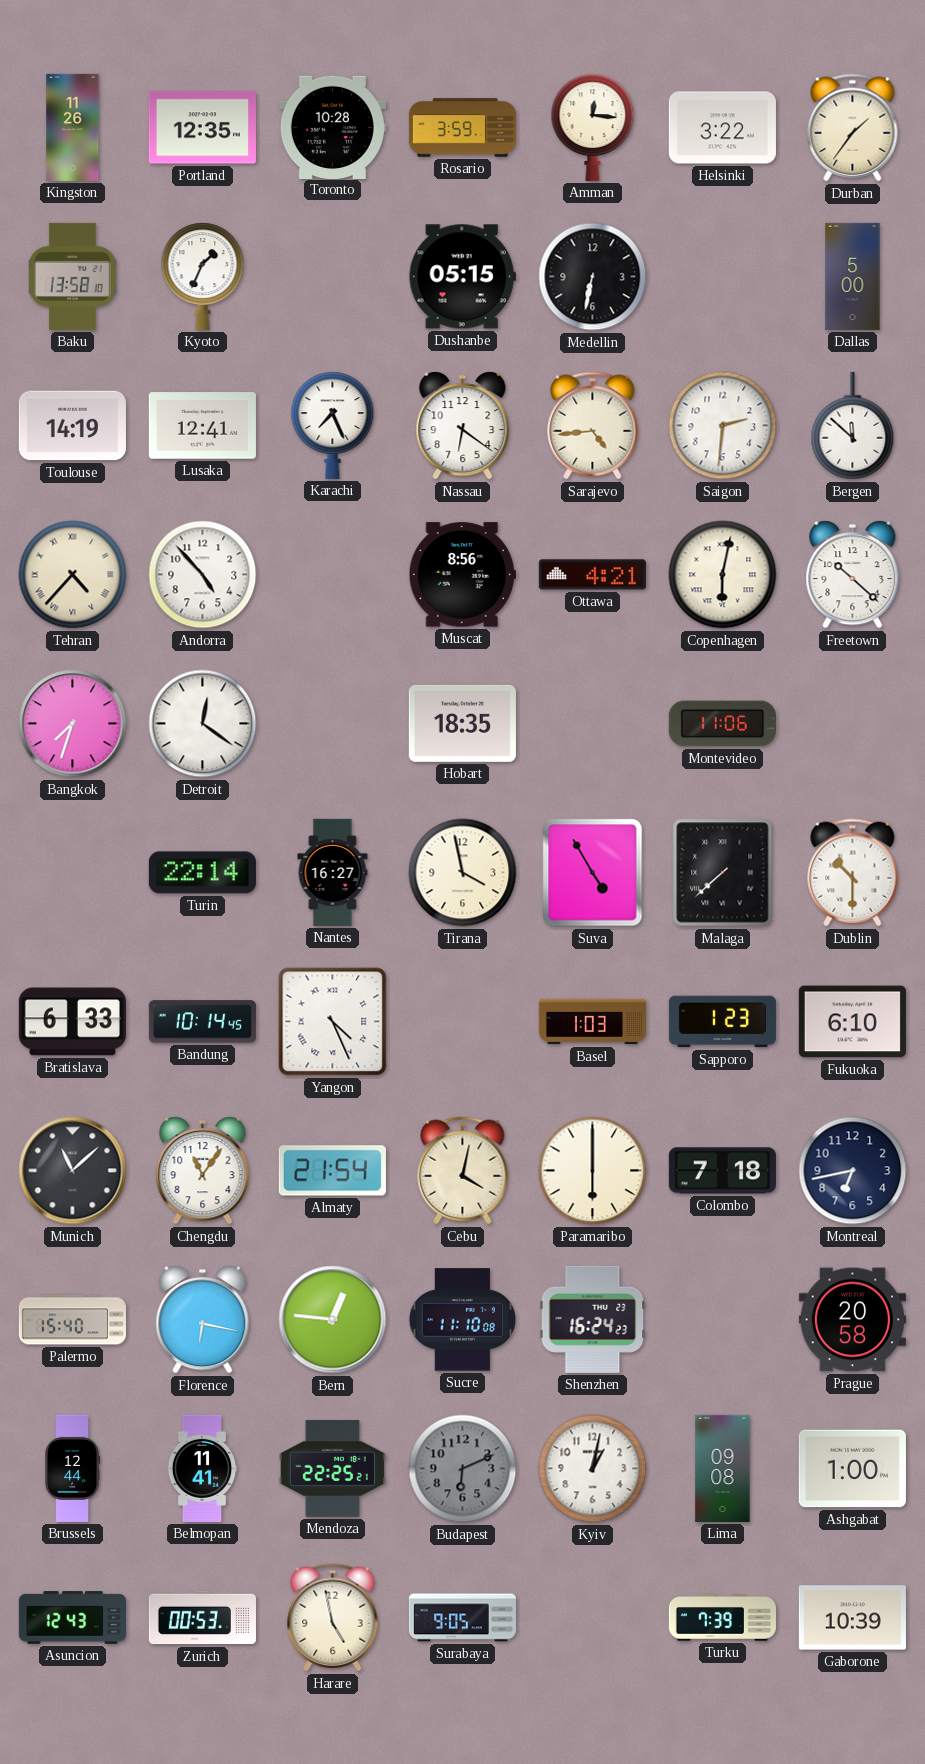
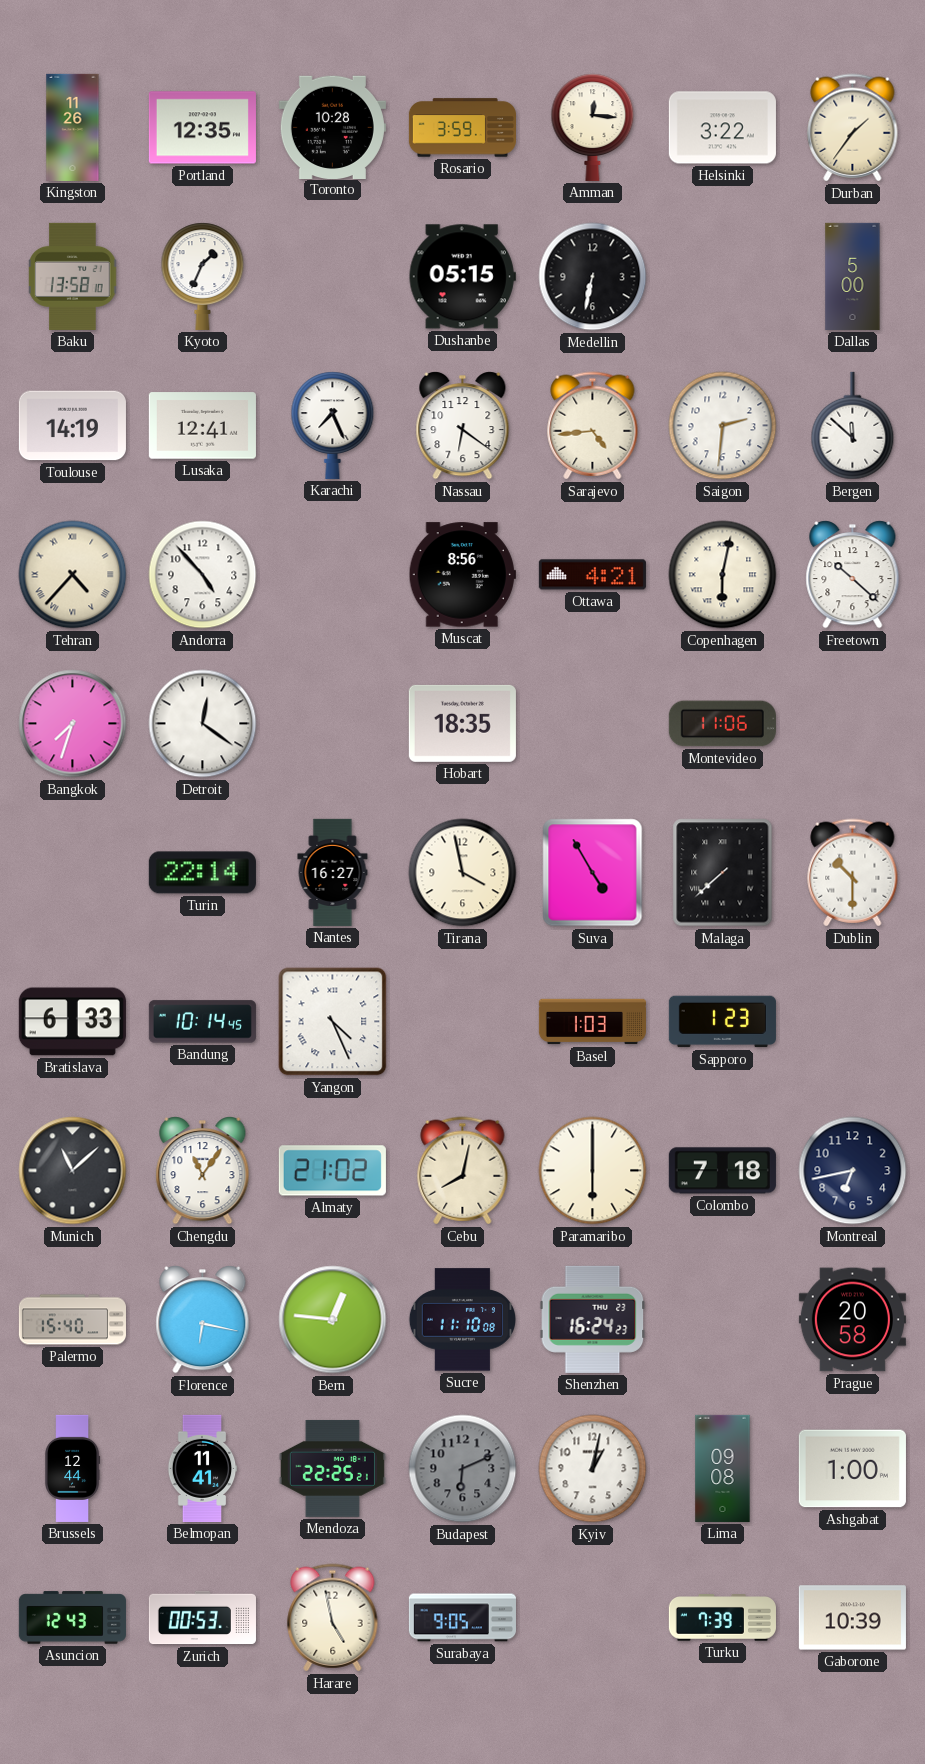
Fukuoka: 6:10 -> none (852, 1022)
Almaty: 21:54 -> 21:02 (332, 1171)
Cebu: 4:02 -> 8:02 (463, 1171)
